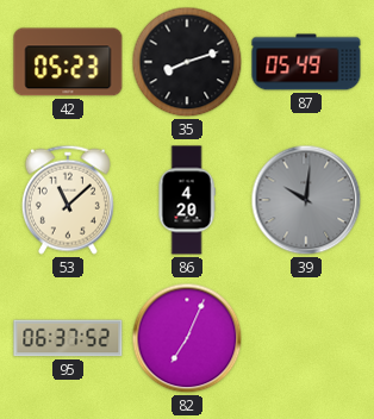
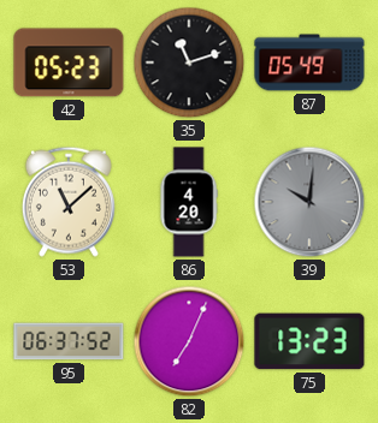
35: 8:12 -> 11:12 (189, 62)
75: none -> 13:23 (309, 341)
